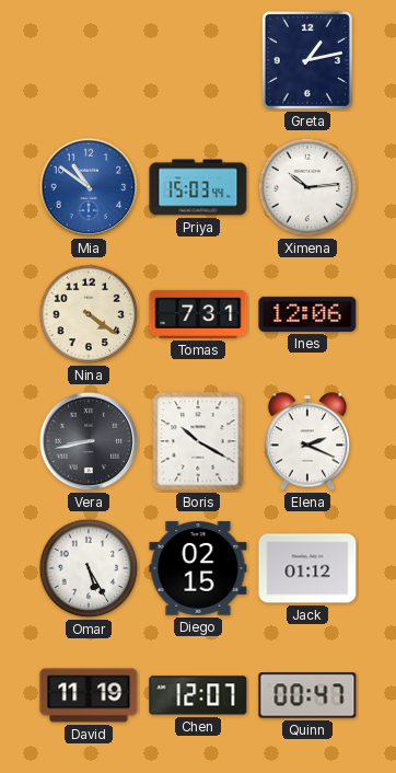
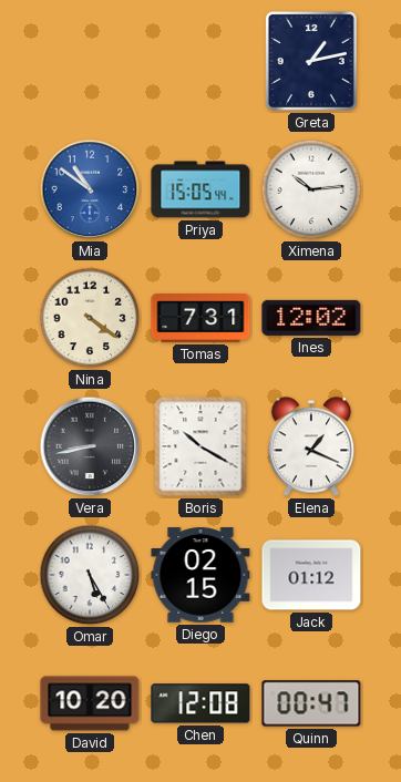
Priya: 15:03 -> 15:05 (200, 189)
Ines: 12:06 -> 12:02 (311, 318)
Elena: 2:19 -> 1:19 (311, 446)
David: 11:19 -> 10:20 (90, 703)
Chen: 12:07 -> 12:08 (200, 703)
